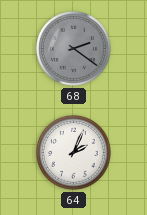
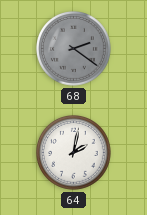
64: 2:04 -> 2:02 (74, 153)
